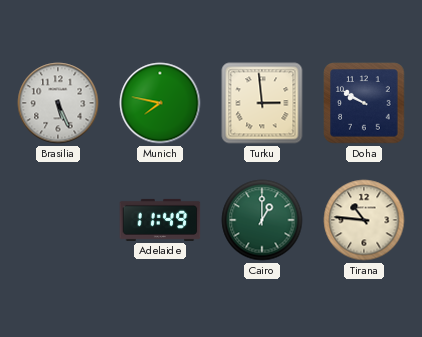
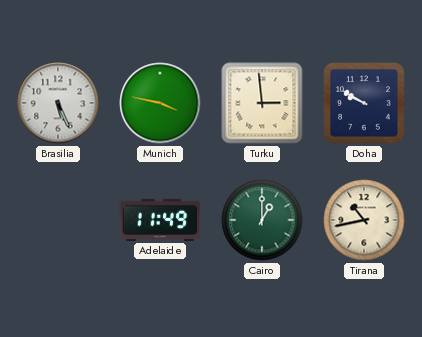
Munich: 7:47 -> 3:47 (160, 103)
Tirana: 10:46 -> 10:43 (364, 220)
